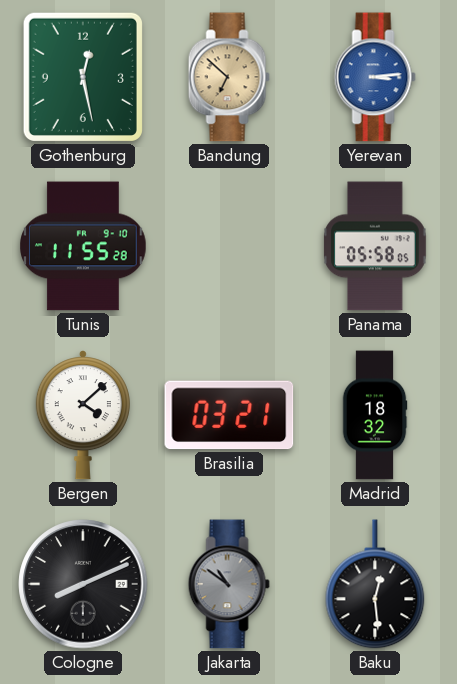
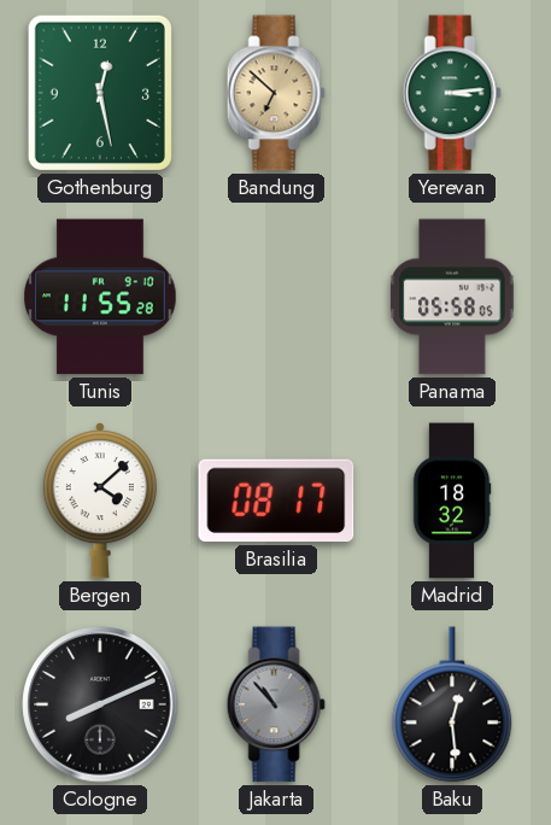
Yerevan dial: blue -> green (452, 93)
Brasilia: 03:21 -> 08:17 (276, 501)
Jakarta: 10:51 -> 10:53 (276, 704)
